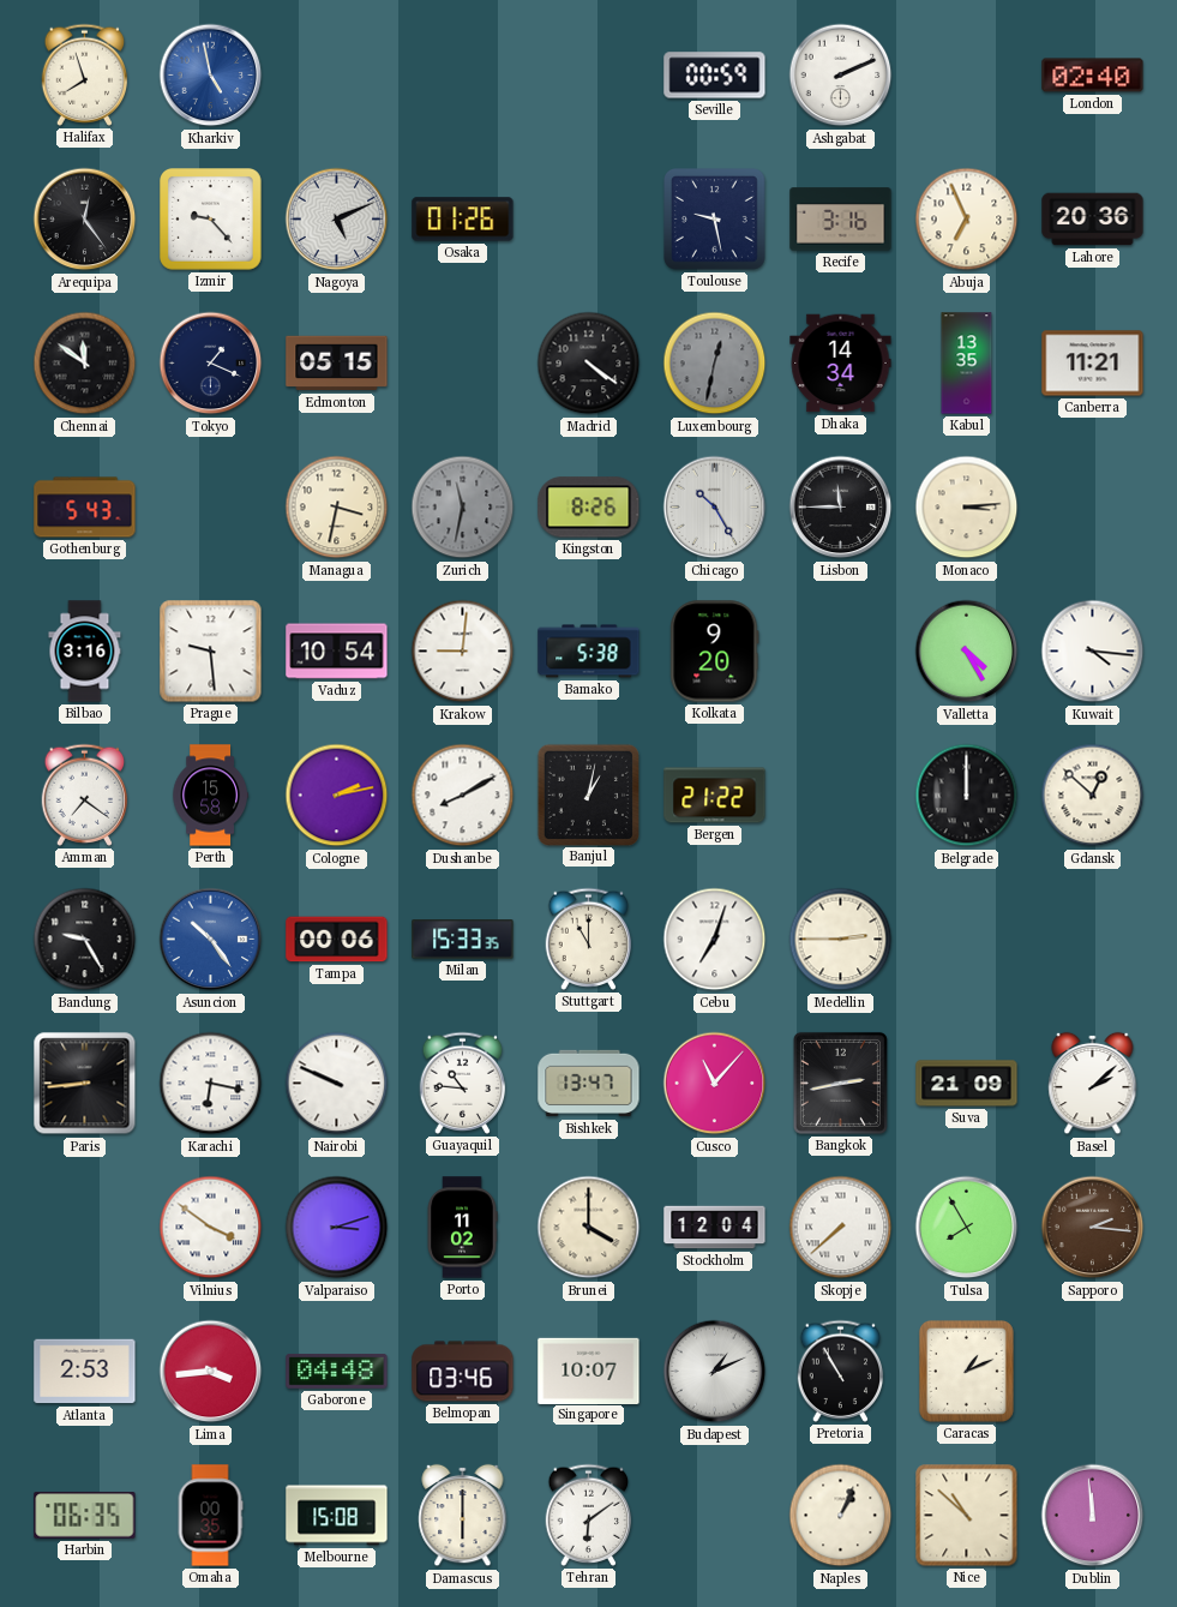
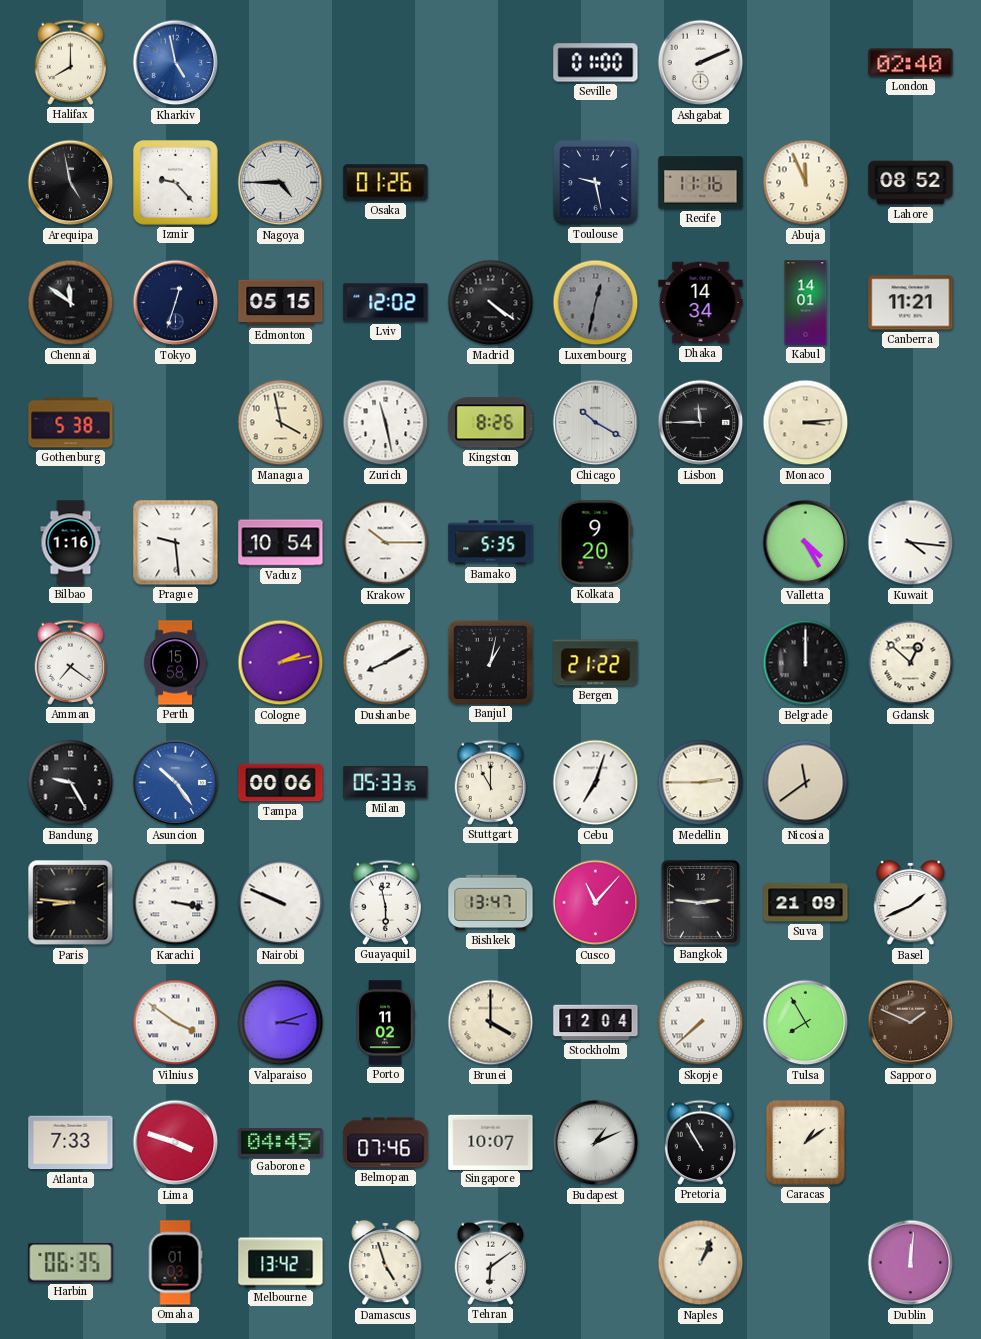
Halifax: 7:57 -> 8:00 (71, 62)
Seville: 00:59 -> 01:00 (596, 63)
Arequipa: 12:24 -> 4:58 (71, 183)
Nagoya: 5:11 -> 4:45 (281, 183)
Recife: 3:16 -> 11:16 (701, 183)
Abuja: 6:56 -> 11:56 (806, 183)
Lahore: 20:36 -> 08:52 (911, 183)
Tokyo: 1:19 -> 12:33 (176, 303)
Lviv: none -> 12:02 (386, 303)
Kabul: 13:35 -> 14:01 (806, 303)
Gothenburg: 5:43 -> 5:38 (71, 423)
Managua: 3:32 -> 3:58 (281, 423)
Zurich: 11:32 -> 11:28 (386, 423)
Zurich dial: grey -> white (386, 423)
Chicago: 10:25 -> 10:20 (596, 423)
Bilbao: 3:16 -> 1:16 (71, 543)
Krakow: 9:01 -> 10:15 (386, 543)
Bamako: 5:38 -> 5:35 (491, 543)
Milan: 15:33 -> 05:33 (386, 783)
Nicosia: none -> 11:39 (806, 783)
Paris: 8:44 -> 8:46 (71, 903)
Karachi: 6:17 -> 3:17 (176, 903)
Guayaquil: 10:46 -> 5:58 (386, 902)
Bangkok: 2:43 -> 2:46 (700, 902)
Basel: 2:08 -> 1:41 (911, 903)
Sapporo: 2:16 -> 1:49 (911, 1023)
Atlanta: 2:53 -> 7:33 (71, 1143)
Lima: 3:44 -> 3:48 (176, 1143)
Gaborone: 04:48 -> 04:45 (281, 1143)
Belmopan: 03:46 -> 07:46 (386, 1143)
Caracas: 1:11 -> 1:09 (805, 1142)
Omaha: 00:35 -> 01:03 (175, 1263)
Melbourne: 15:08 -> 13:42 (281, 1263)
Damascus: 6:00 -> 4:57 (386, 1263)
Nice: 10:52 -> none (967, 1516)
Dublin: 11:59 -> 12:01 (911, 1263)
